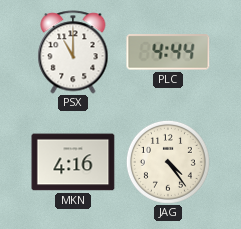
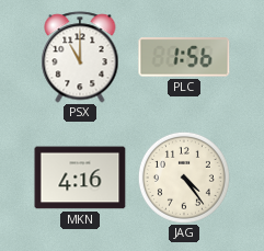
PLC: 4:44 -> 1:56 (184, 57)
